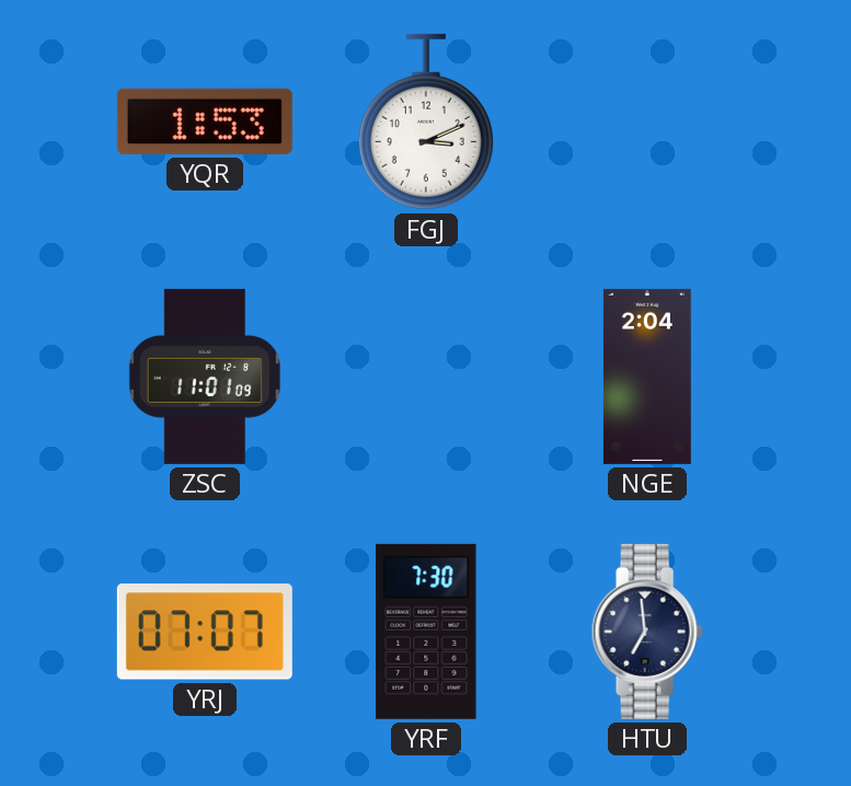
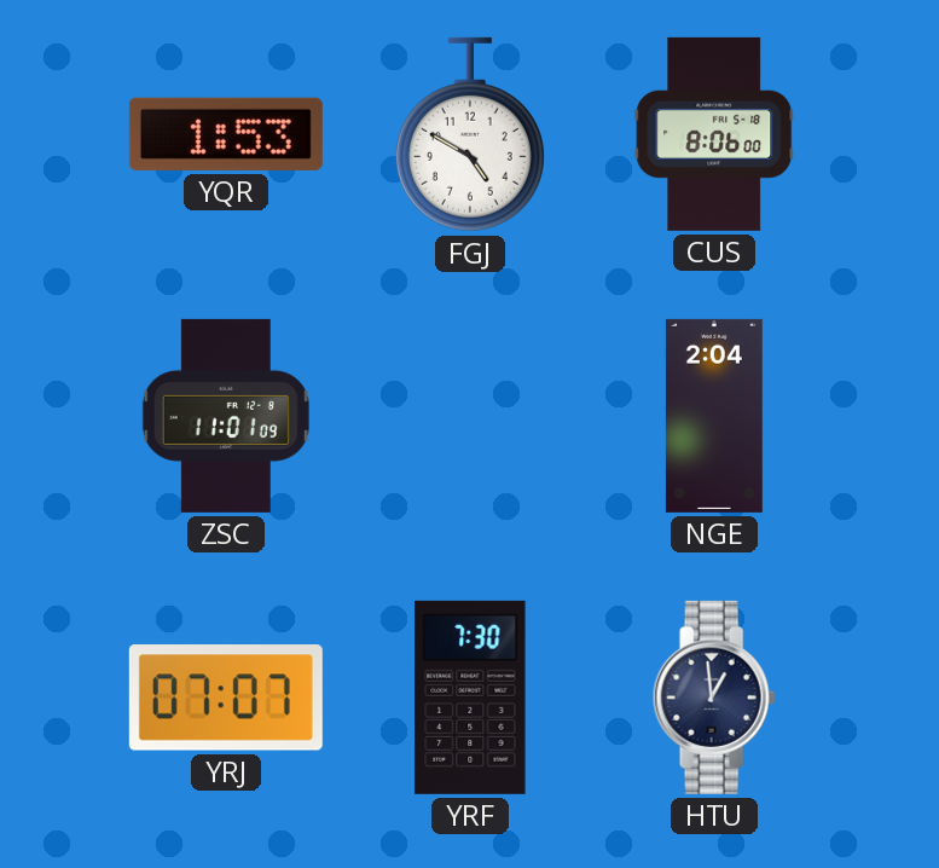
FGJ: 3:11 -> 4:50 (470, 134)
CUS: none -> 8:06 (714, 134)
HTU: 6:59 -> 12:59 (714, 698)
